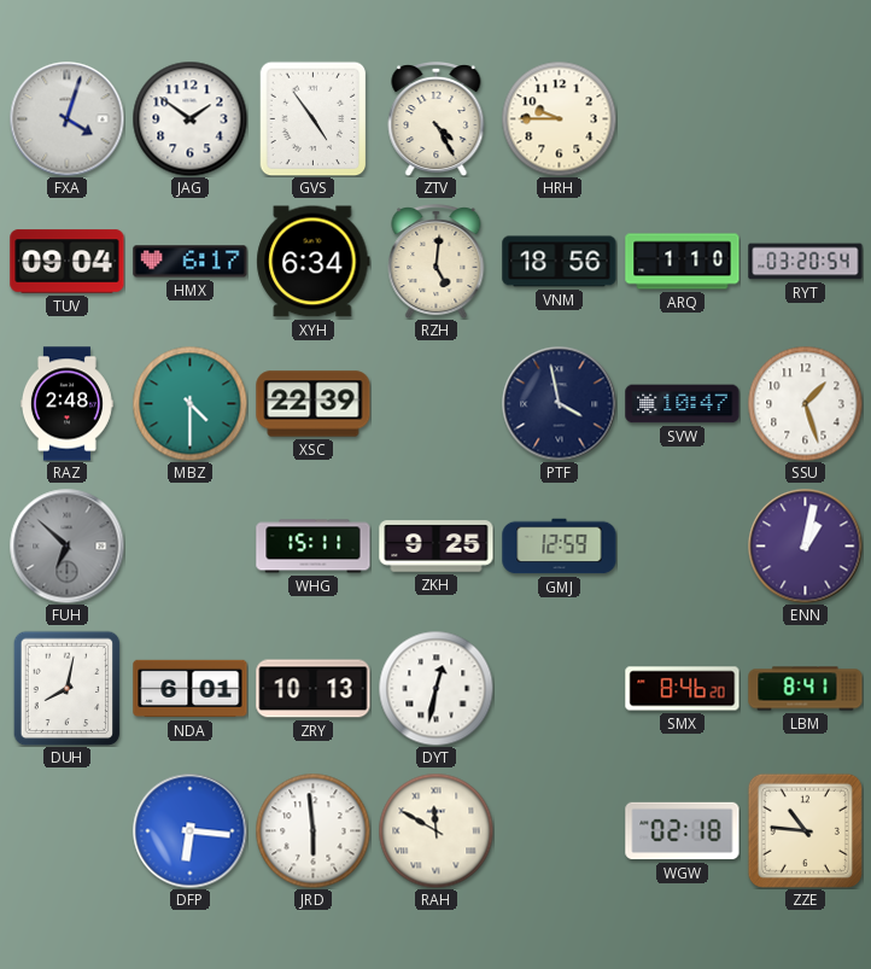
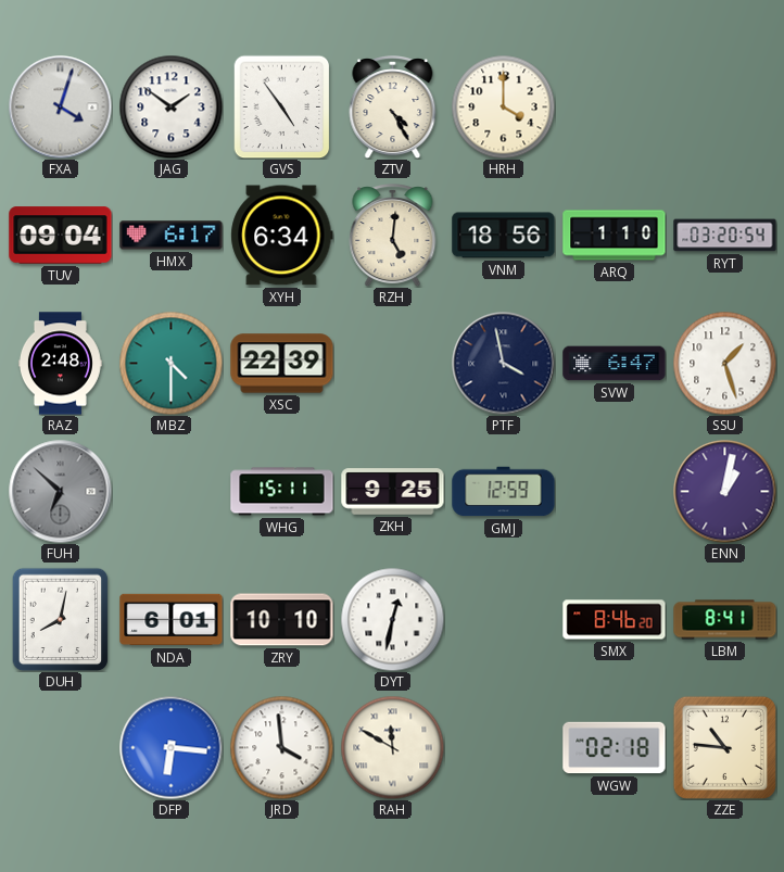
HRH: 9:45 -> 4:00 (503, 106)
SVW: 10:47 -> 6:47 (615, 364)
ZRY: 10:13 -> 10:10 (282, 620)
JRD: 5:59 -> 3:59 (281, 747)
